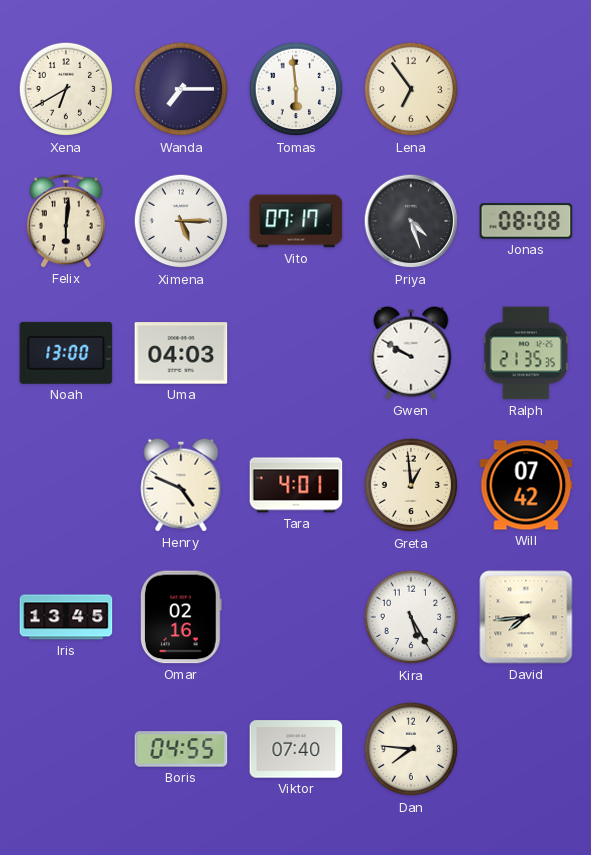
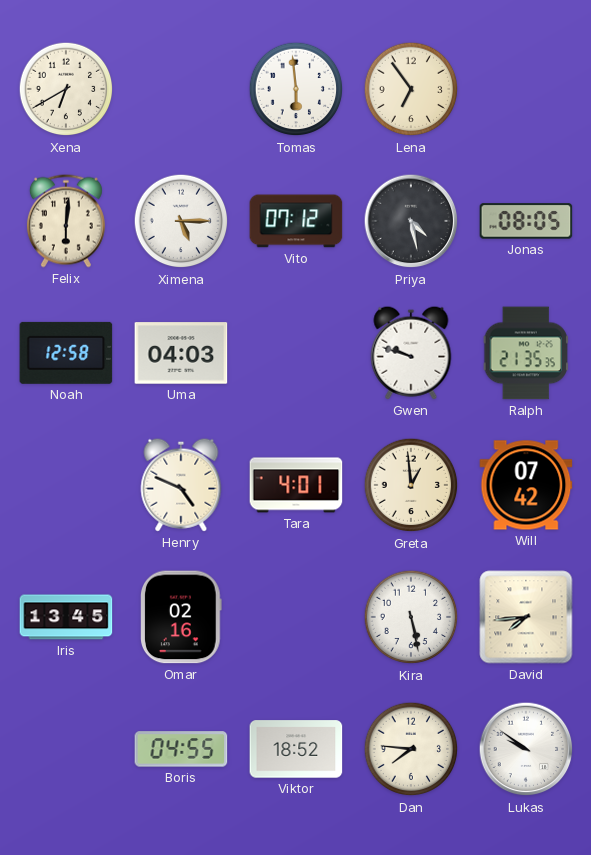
Wanda: 7:15 -> none (181, 89)
Vito: 07:17 -> 07:12 (296, 221)
Priya: 4:27 -> 4:28 (411, 221)
Jonas: 08:08 -> 08:05 (526, 221)
Noah: 13:00 -> 12:58 (66, 353)
Gwen: 9:50 -> 9:48 (411, 353)
Kira: 5:25 -> 5:28 (411, 617)
Viktor: 07:40 -> 18:52 (296, 749)
Lukas: none -> 9:51 (526, 749)
